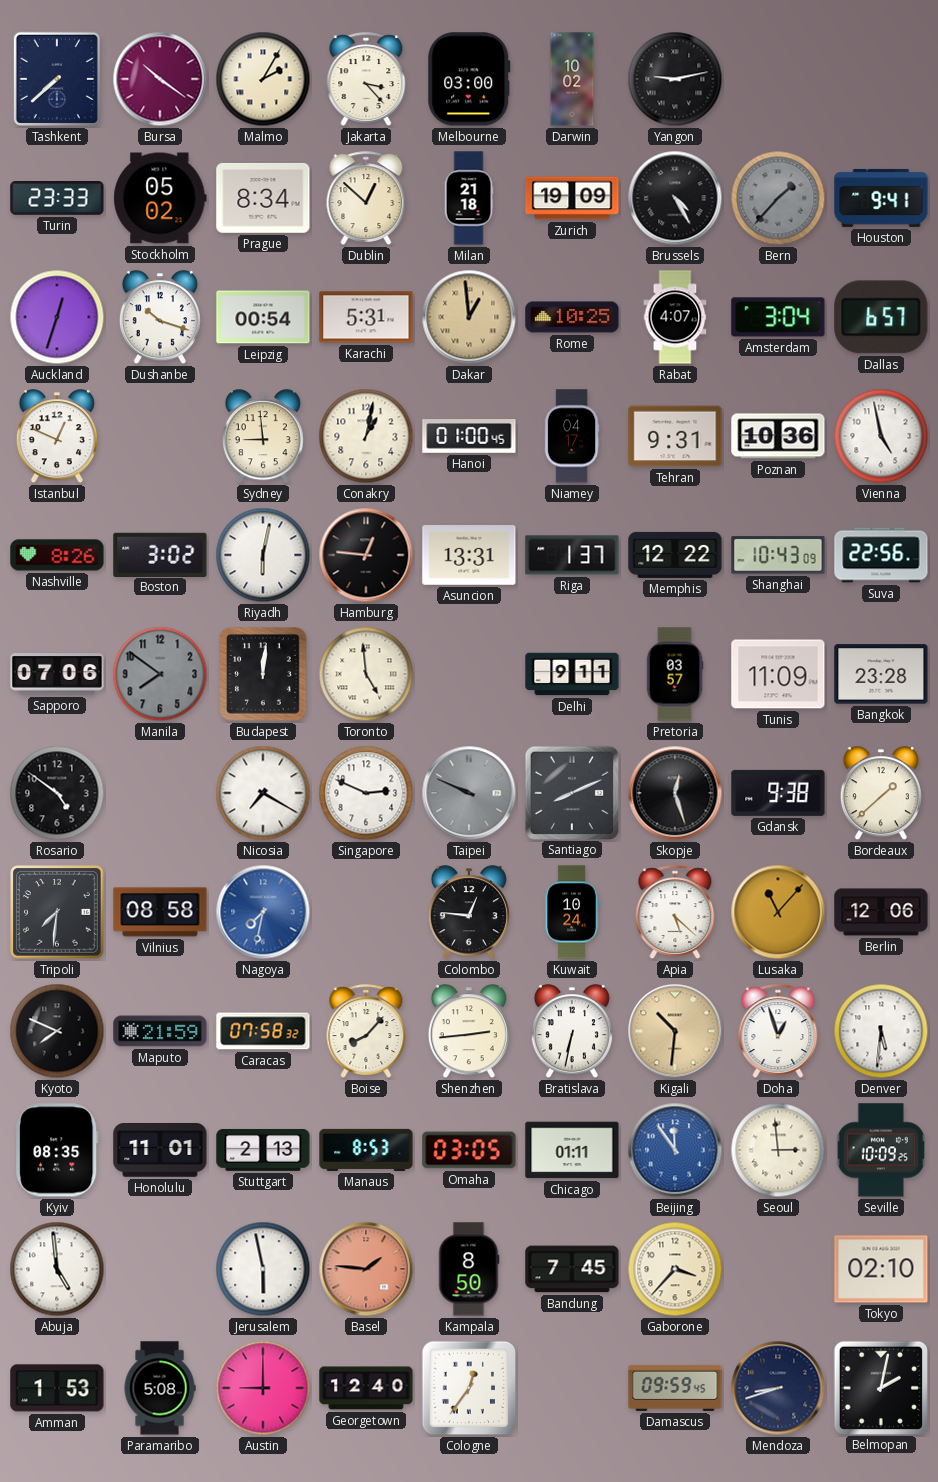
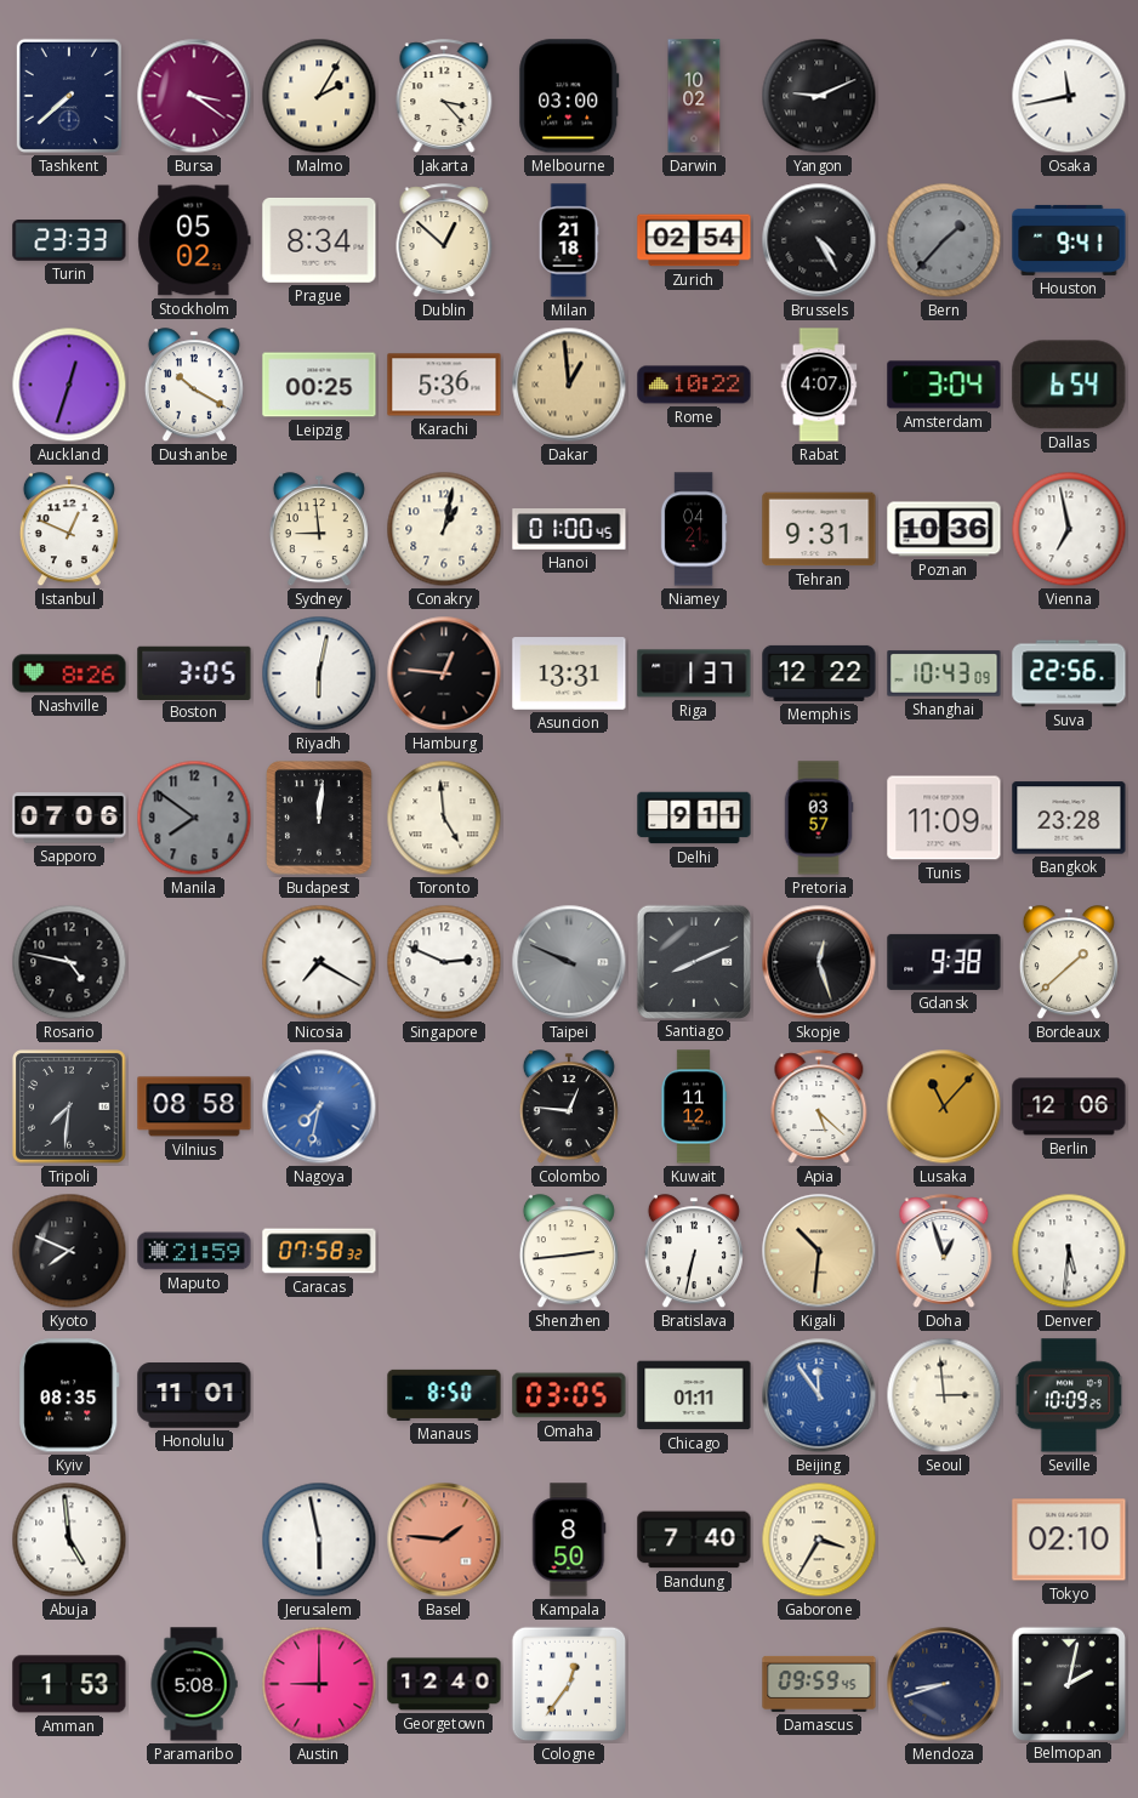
Bursa: 10:21 -> 3:21 (194, 96)
Yangon: 9:13 -> 9:11 (819, 96)
Osaka: none -> 11:43 (1069, 96)
Zurich: 19:09 -> 02:54 (694, 240)
Dushanbe: 10:18 -> 10:20 (194, 386)
Leipzig: 00:54 -> 00:25 (319, 385)
Karachi: 5:31 -> 5:36 (444, 385)
Rome: 10:25 -> 10:22 (694, 385)
Dallas: 6:57 -> 6:54 (1069, 385)
Niamey: 04:17 -> 04:21 (694, 529)
Vienna: 4:58 -> 6:58 (1069, 529)
Boston: 3:02 -> 3:05 (194, 672)
Rosario: 4:51 -> 4:47 (69, 962)
Kuwait: 10:24 -> 11:12 (694, 1106)
Boise: 8:07 -> none (366, 1031)
Stuttgart: 2:13 -> none (263, 1150)
Manaus: 8:53 -> 8:50 (444, 1395)
Bandung: 7:45 -> 7:40 (694, 1540)
Gaborone: 3:37 -> 3:35 (819, 1540)
